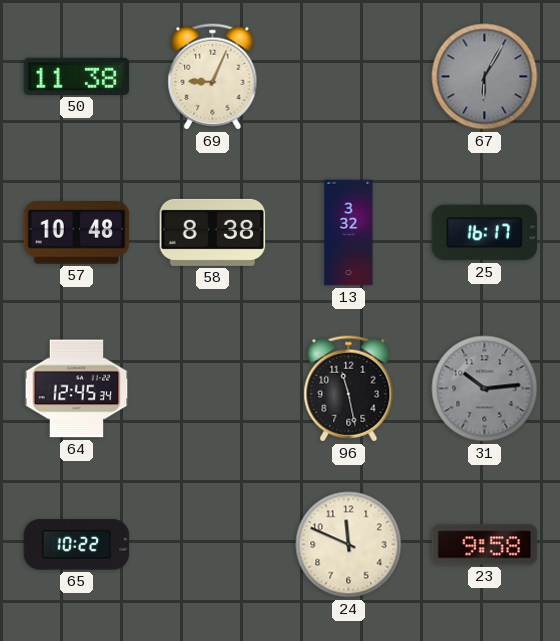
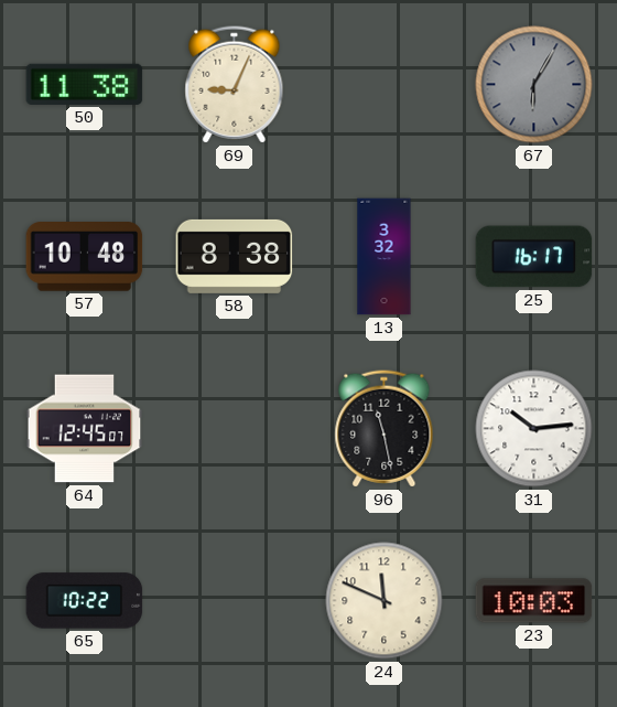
64: 12:45:34 -> 12:45:07 (85, 429)
31 dial: grey -> white (534, 429)
23: 9:58 -> 10:03 (534, 601)
